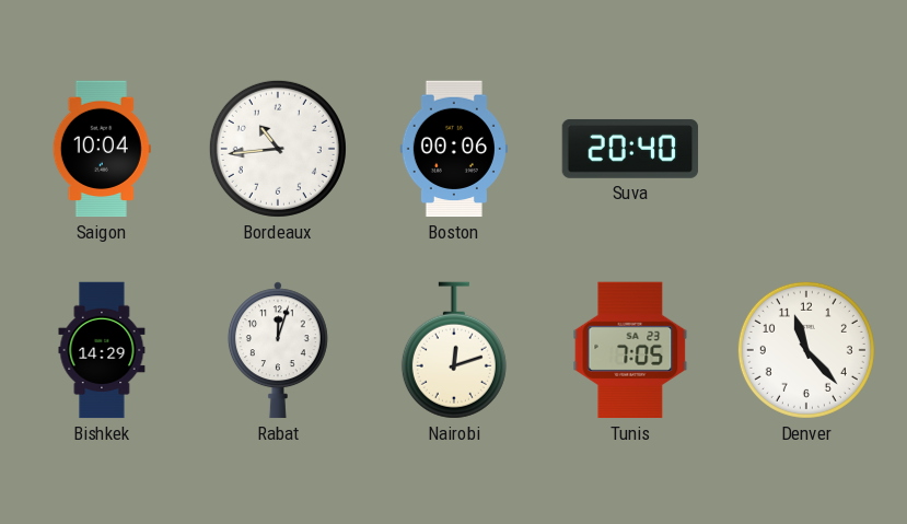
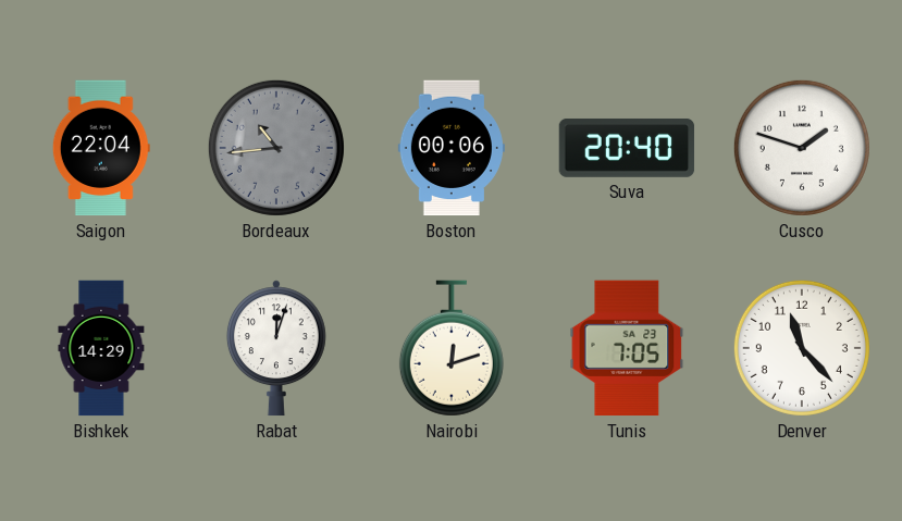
Saigon: 10:04 -> 22:04 (101, 148)
Bordeaux dial: white -> grey (276, 148)
Cusco: none -> 1:48 (802, 148)
